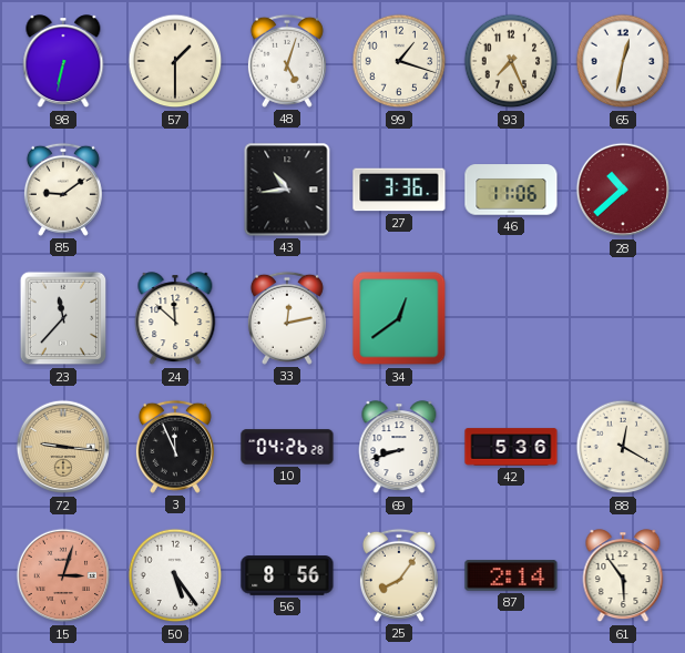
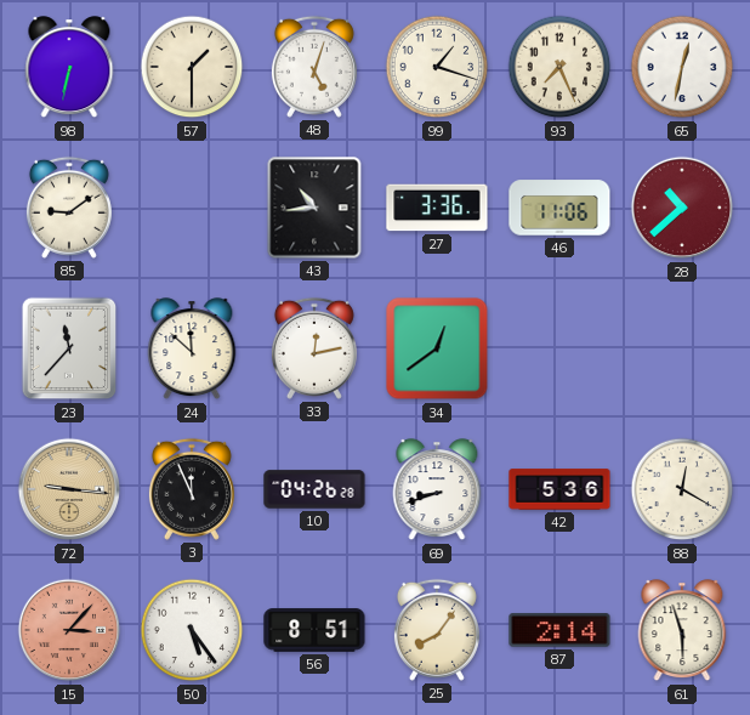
15: 3:03 -> 3:07 (69, 630)
56: 8:56 -> 8:51 (314, 630)
61: 5:54 -> 5:57 (682, 631)
